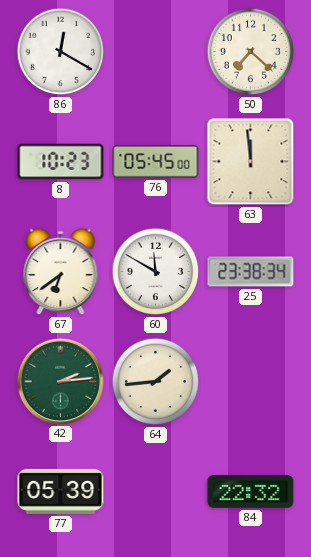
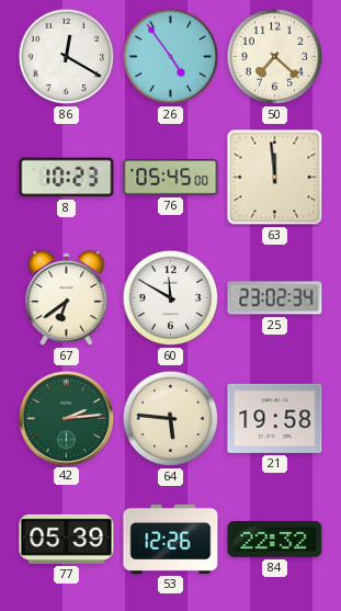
26: none -> 4:54 (171, 57)
25: 23:38 -> 23:02 (275, 298)
64: 1:44 -> 5:46 (171, 419)
21: none -> 19:58 (275, 418)
53: none -> 12:26 (171, 539)
